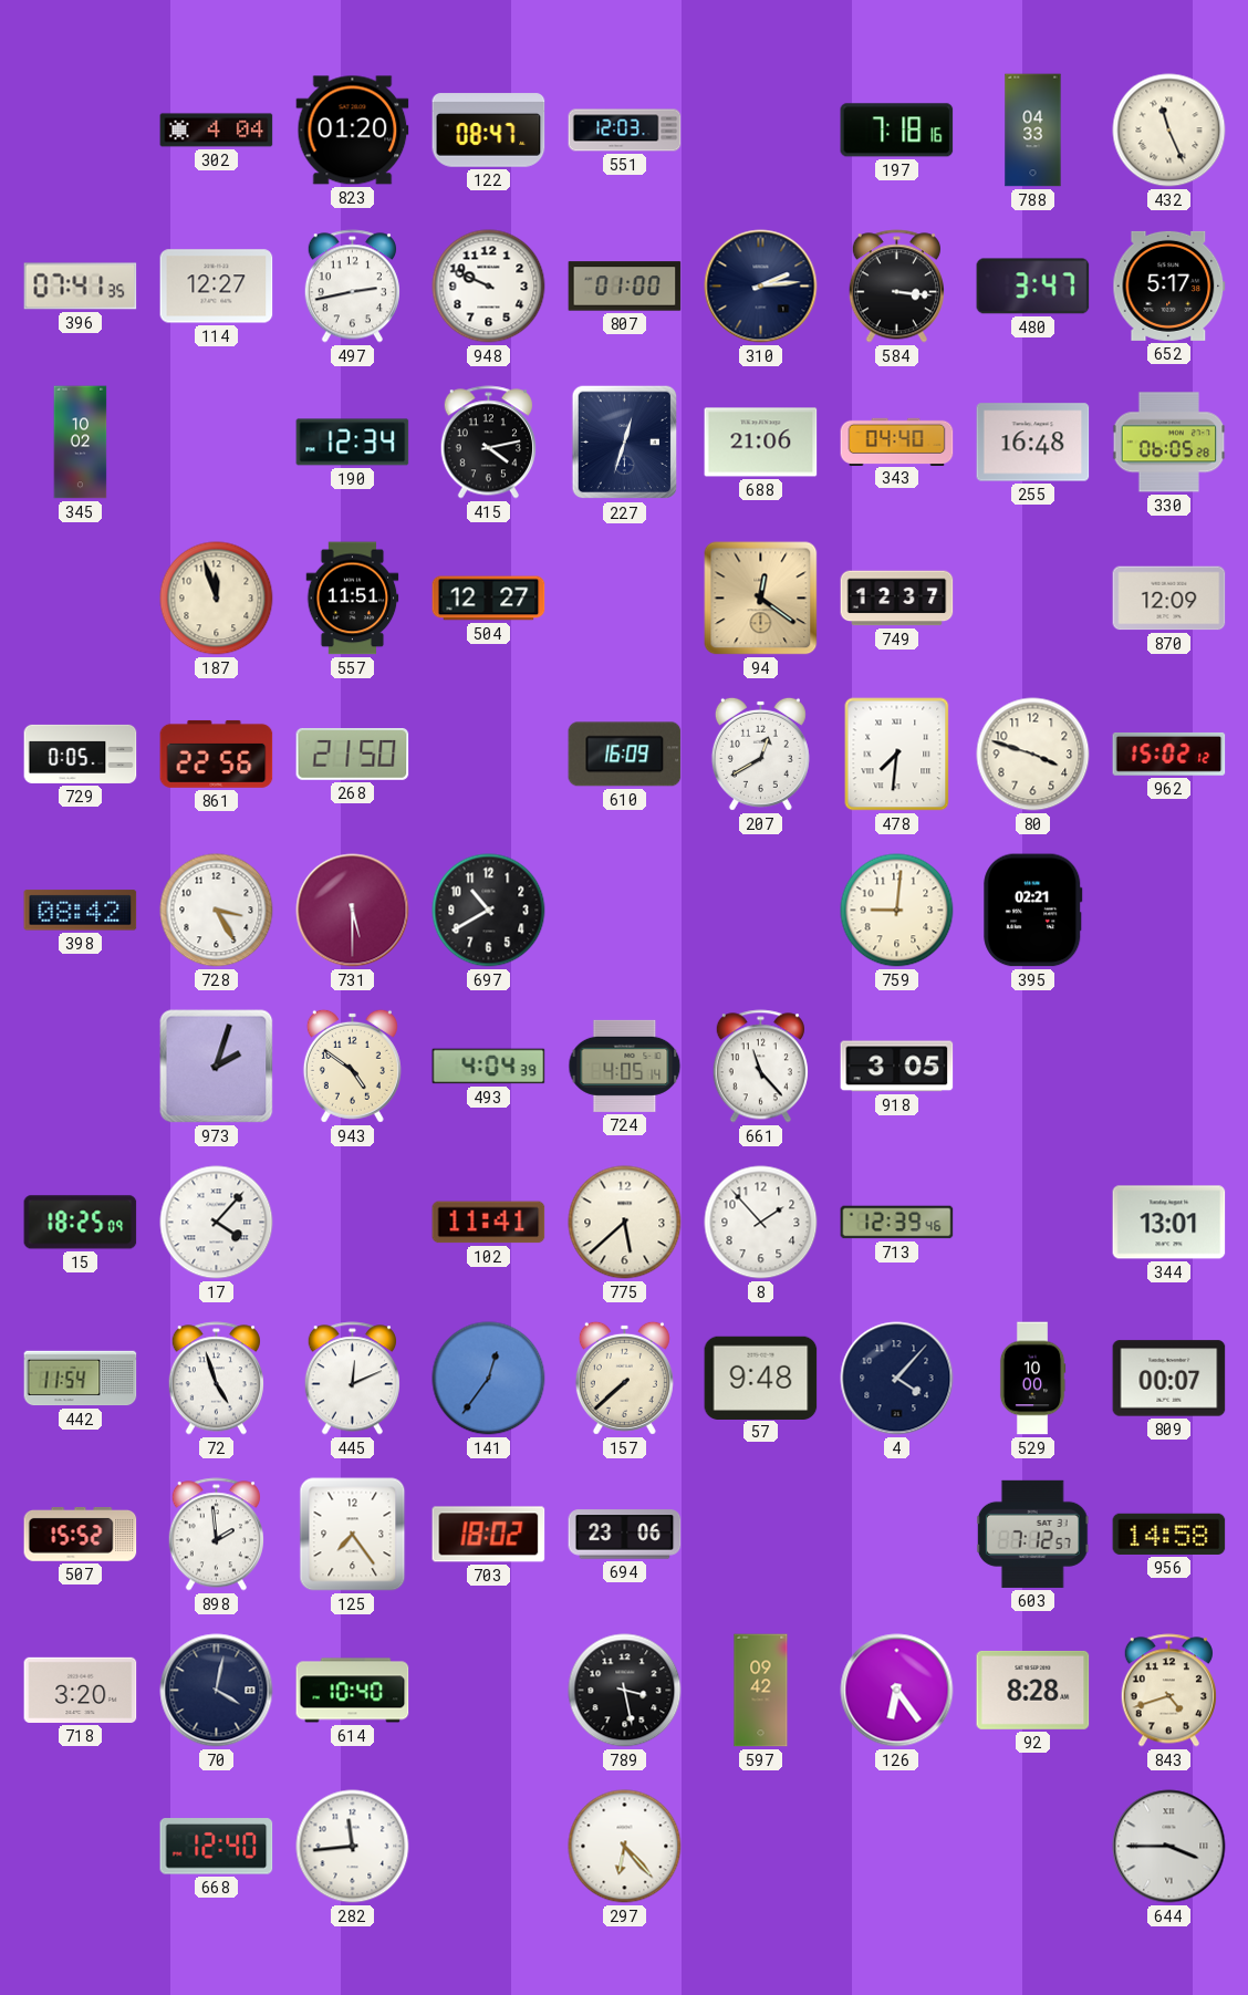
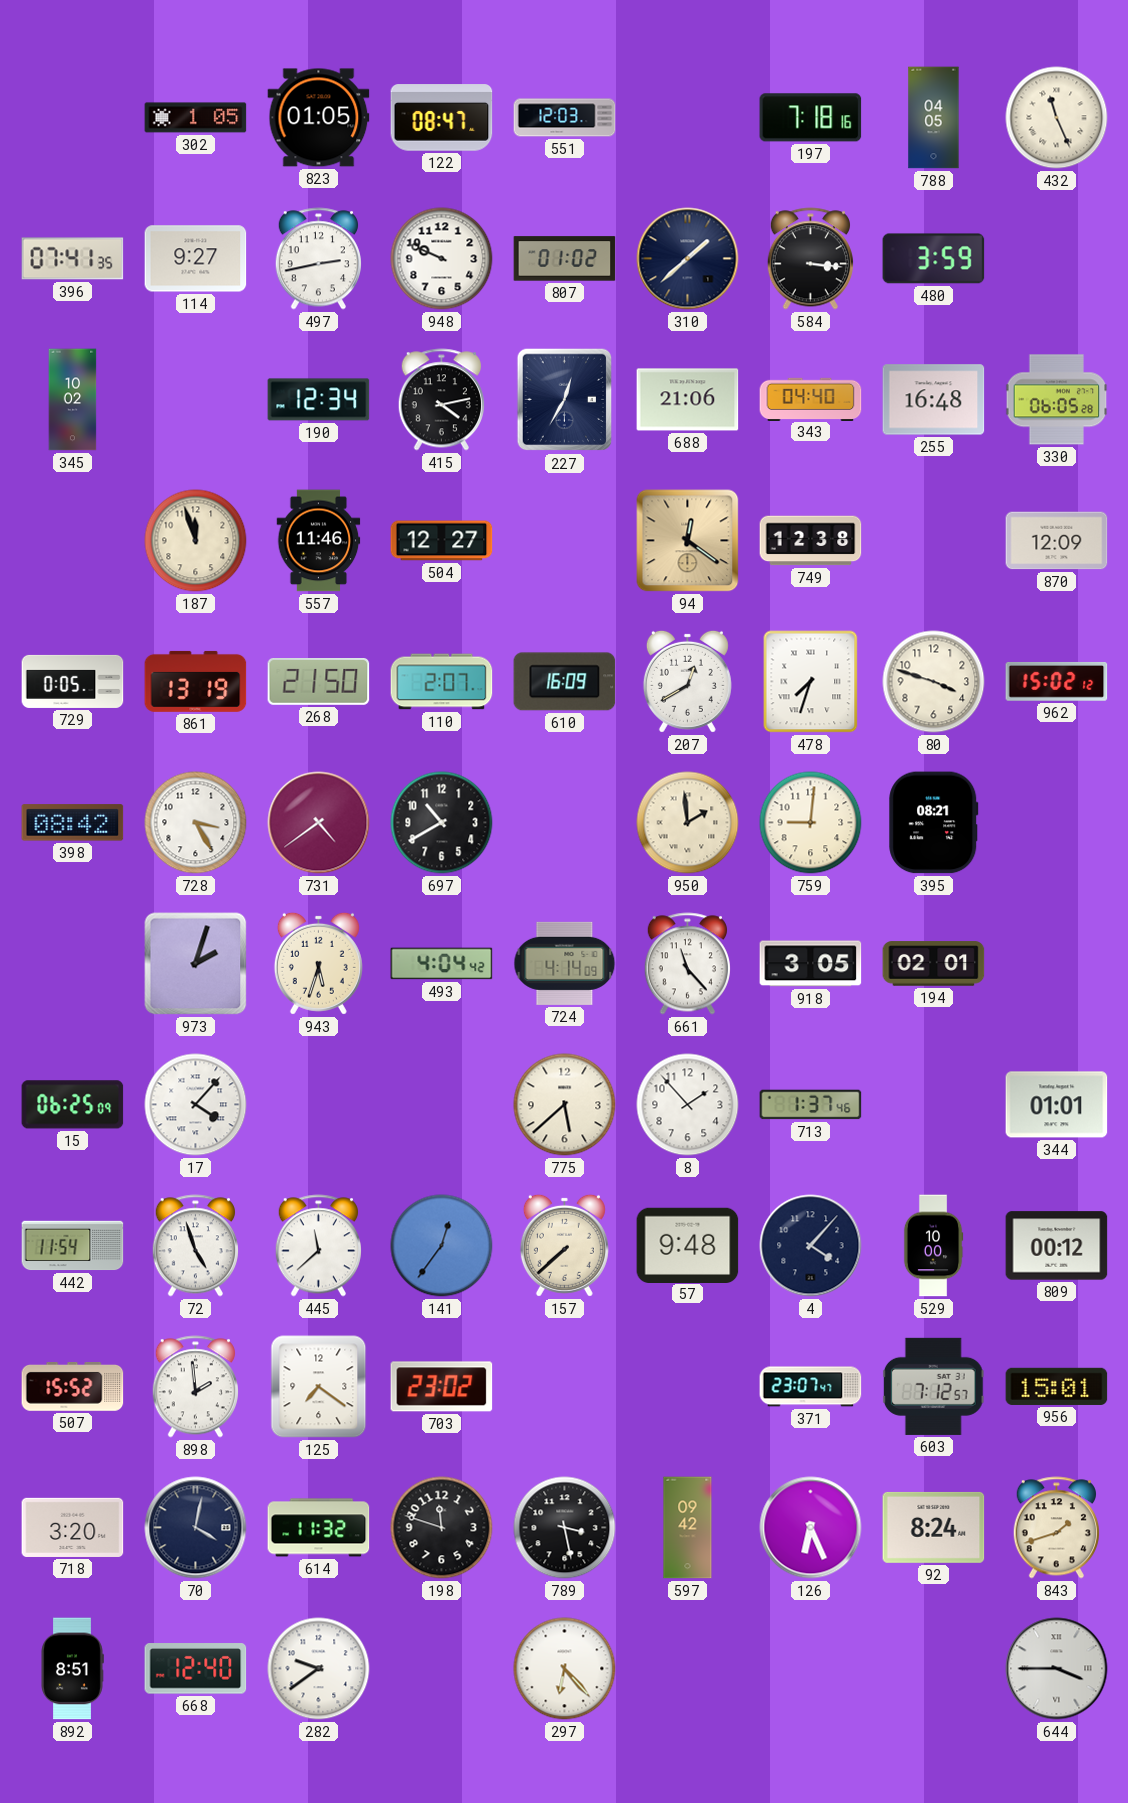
302: 4:04 -> 1:05 (196, 118)
823: 01:20 -> 01:05 (319, 118)
788: 04:33 -> 04:05 (934, 118)
114: 12:27 -> 9:27 (196, 259)
807: 01:00 -> 01:02 (565, 259)
310: 2:14 -> 1:38 (688, 259)
480: 3:47 -> 3:59 (934, 259)
652: 5:17 -> none (1169, 285)
227: 12:33 -> 12:35 (565, 400)
557: 11:51 -> 11:46 (319, 541)
749: 12:37 -> 12:38 (811, 541)
861: 22:56 -> 13:19 (196, 681)
110: none -> 2:07 (442, 682)
478: 7:31 -> 7:33 (811, 682)
731: 5:30 -> 4:39 (319, 823)
950: none -> 1:59 (688, 823)
395: 02:21 -> 08:21 (934, 823)
943: 4:51 -> 5:33 (318, 963)
493: 4:04:39 -> 4:04:42 (442, 964)
724: 4:05 -> 4:14 (565, 963)
194: none -> 02:01 (934, 964)
15: 18:25 -> 06:25 (73, 1105)
102: 11:41 -> none (489, 1223)
713: 12:39 -> 1:37 (811, 1105)
344: 13:01 -> 01:01 (1057, 1105)
445: 12:11 -> 11:38 (318, 1246)
809: 00:07 -> 00:12 (1057, 1246)
125: 7:24 -> 7:21 (319, 1387)
703: 18:02 -> 23:02 (442, 1387)
694: 23:06 -> none (625, 1535)
371: none -> 23:07 (811, 1387)
956: 14:58 -> 15:01 (1057, 1386)
614: 10:40 -> 11:32 (319, 1528)
198: none -> 11:48 (442, 1528)
126: 6:24 -> 6:26 (811, 1528)
92: 8:28 -> 8:24 (934, 1527)
843: 4:42 -> 1:42 (1056, 1528)
892: none -> 8:51 (72, 1669)
282: 11:44 -> 9:39 (319, 1669)
